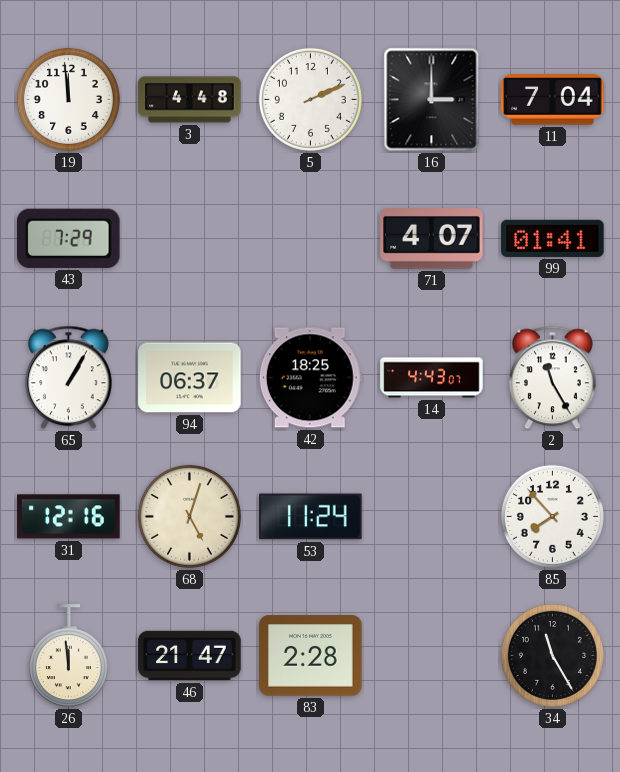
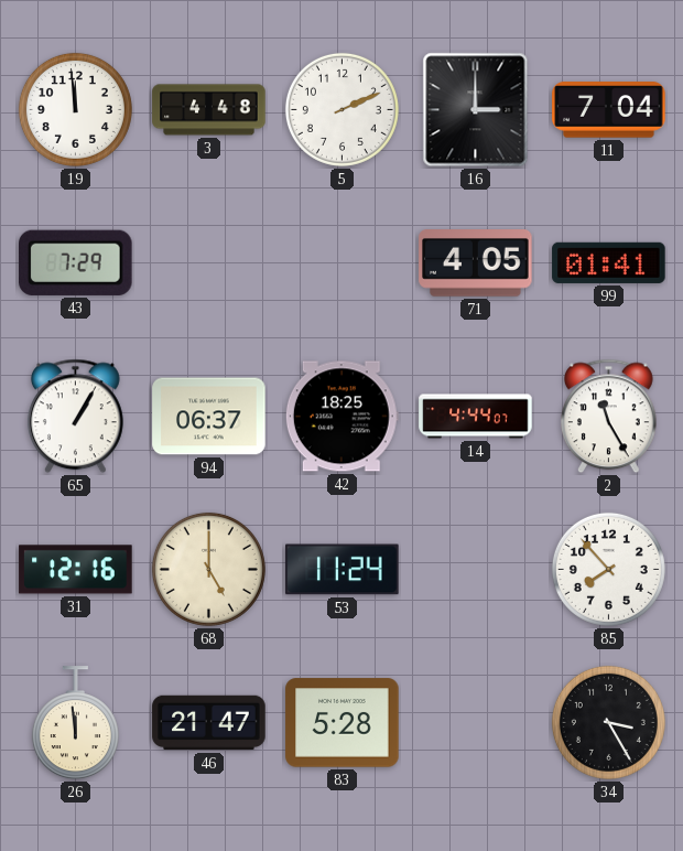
71: 4:07 -> 4:05 (476, 263)
14: 4:43 -> 4:44 (476, 417)
68: 5:03 -> 5:00 (208, 569)
83: 2:28 -> 5:28 (343, 723)
34: 11:25 -> 3:25 (608, 722)
